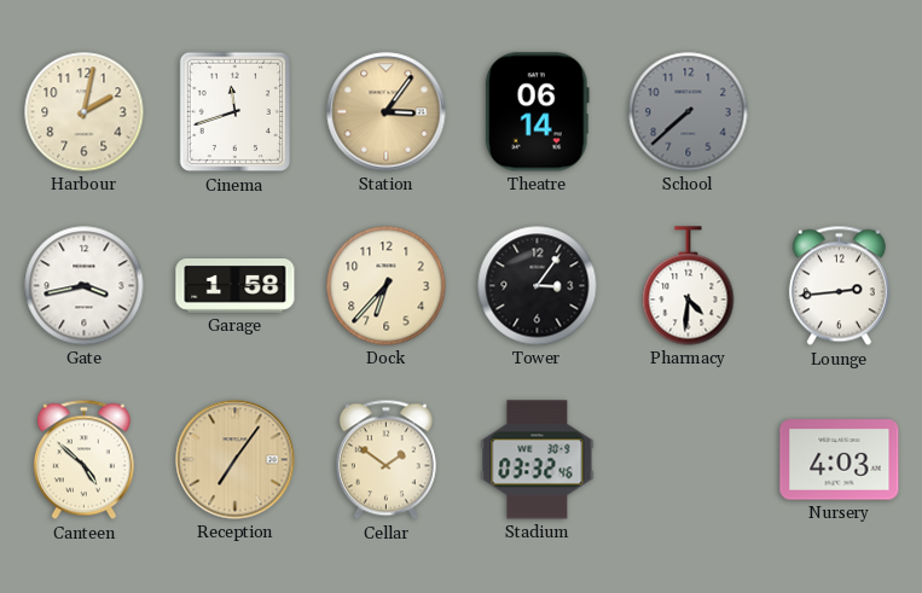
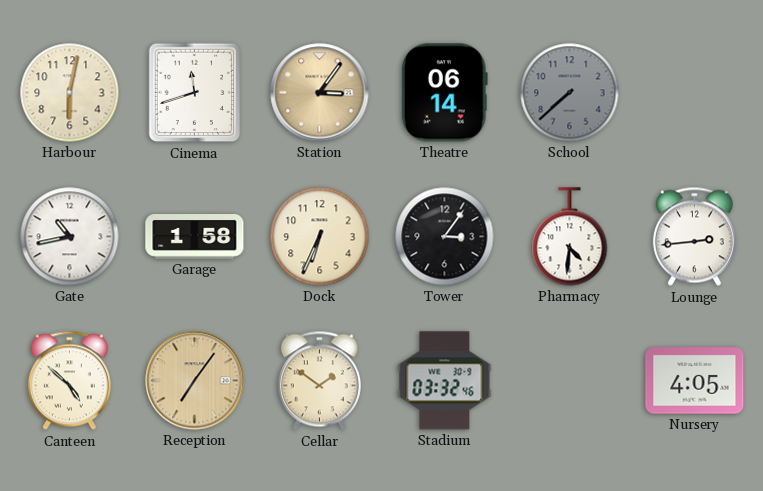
Harbour: 2:02 -> 6:02 (70, 93)
Gate: 3:43 -> 10:43 (70, 237)
Dock: 6:37 -> 6:34 (320, 237)
Nursery: 4:03 -> 4:05 (695, 381)
